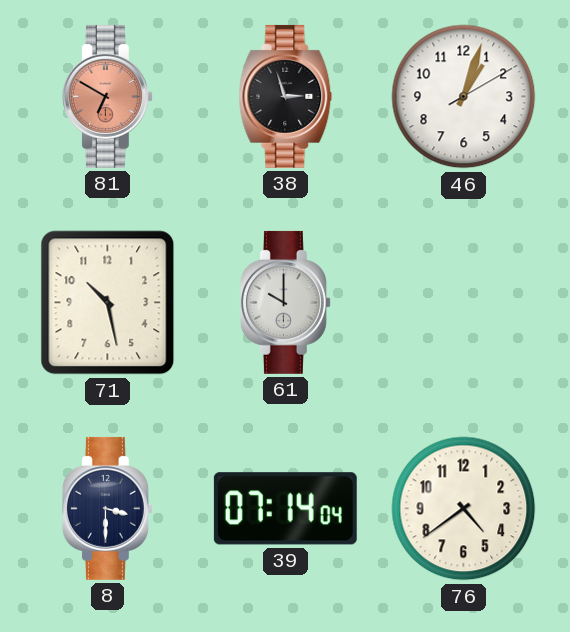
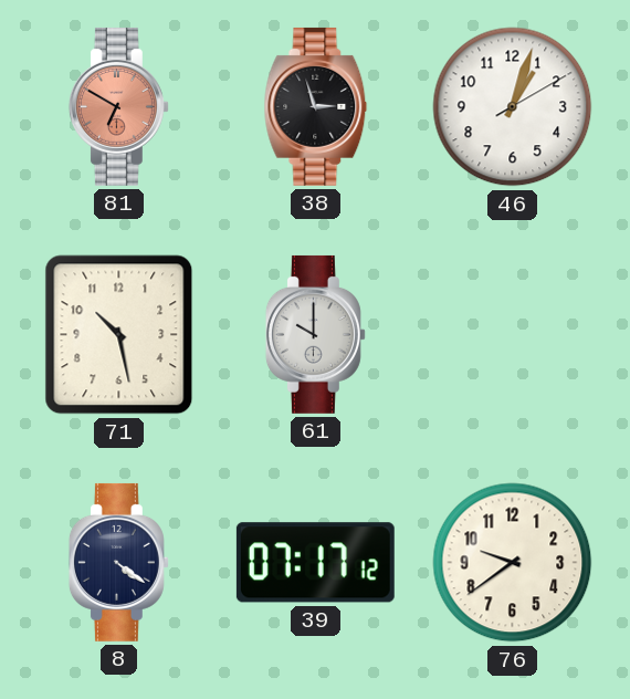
8: 3:30 -> 4:21 (118, 562)
39: 07:14 -> 07:17 (315, 563)
76: 4:39 -> 9:39 (513, 563)
